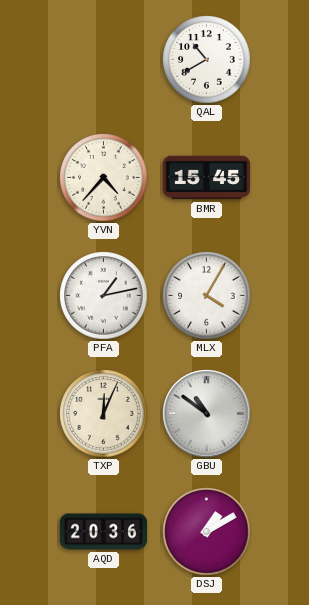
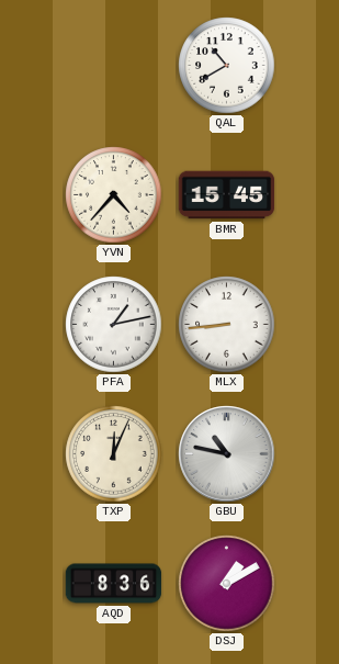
MLX: 4:05 -> 8:44 (227, 325)
GBU: 10:51 -> 10:47 (227, 454)
AQD: 20:36 -> 8:36 (114, 584)
